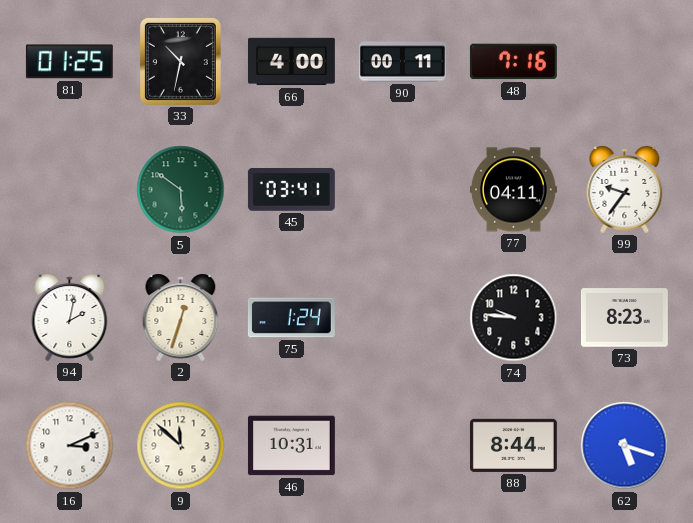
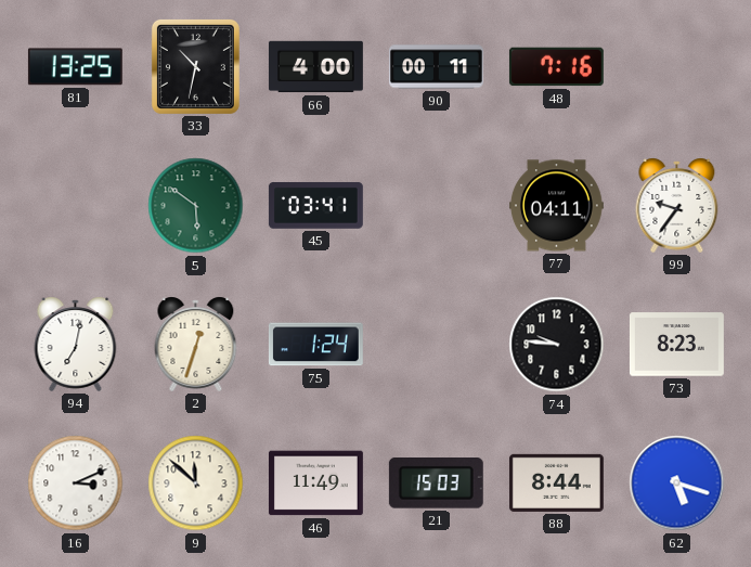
81: 01:25 -> 13:25 (75, 67)
94: 2:02 -> 7:02 (76, 344)
46: 10:31 -> 11:49 (315, 484)
21: none -> 15:03 (436, 484)
